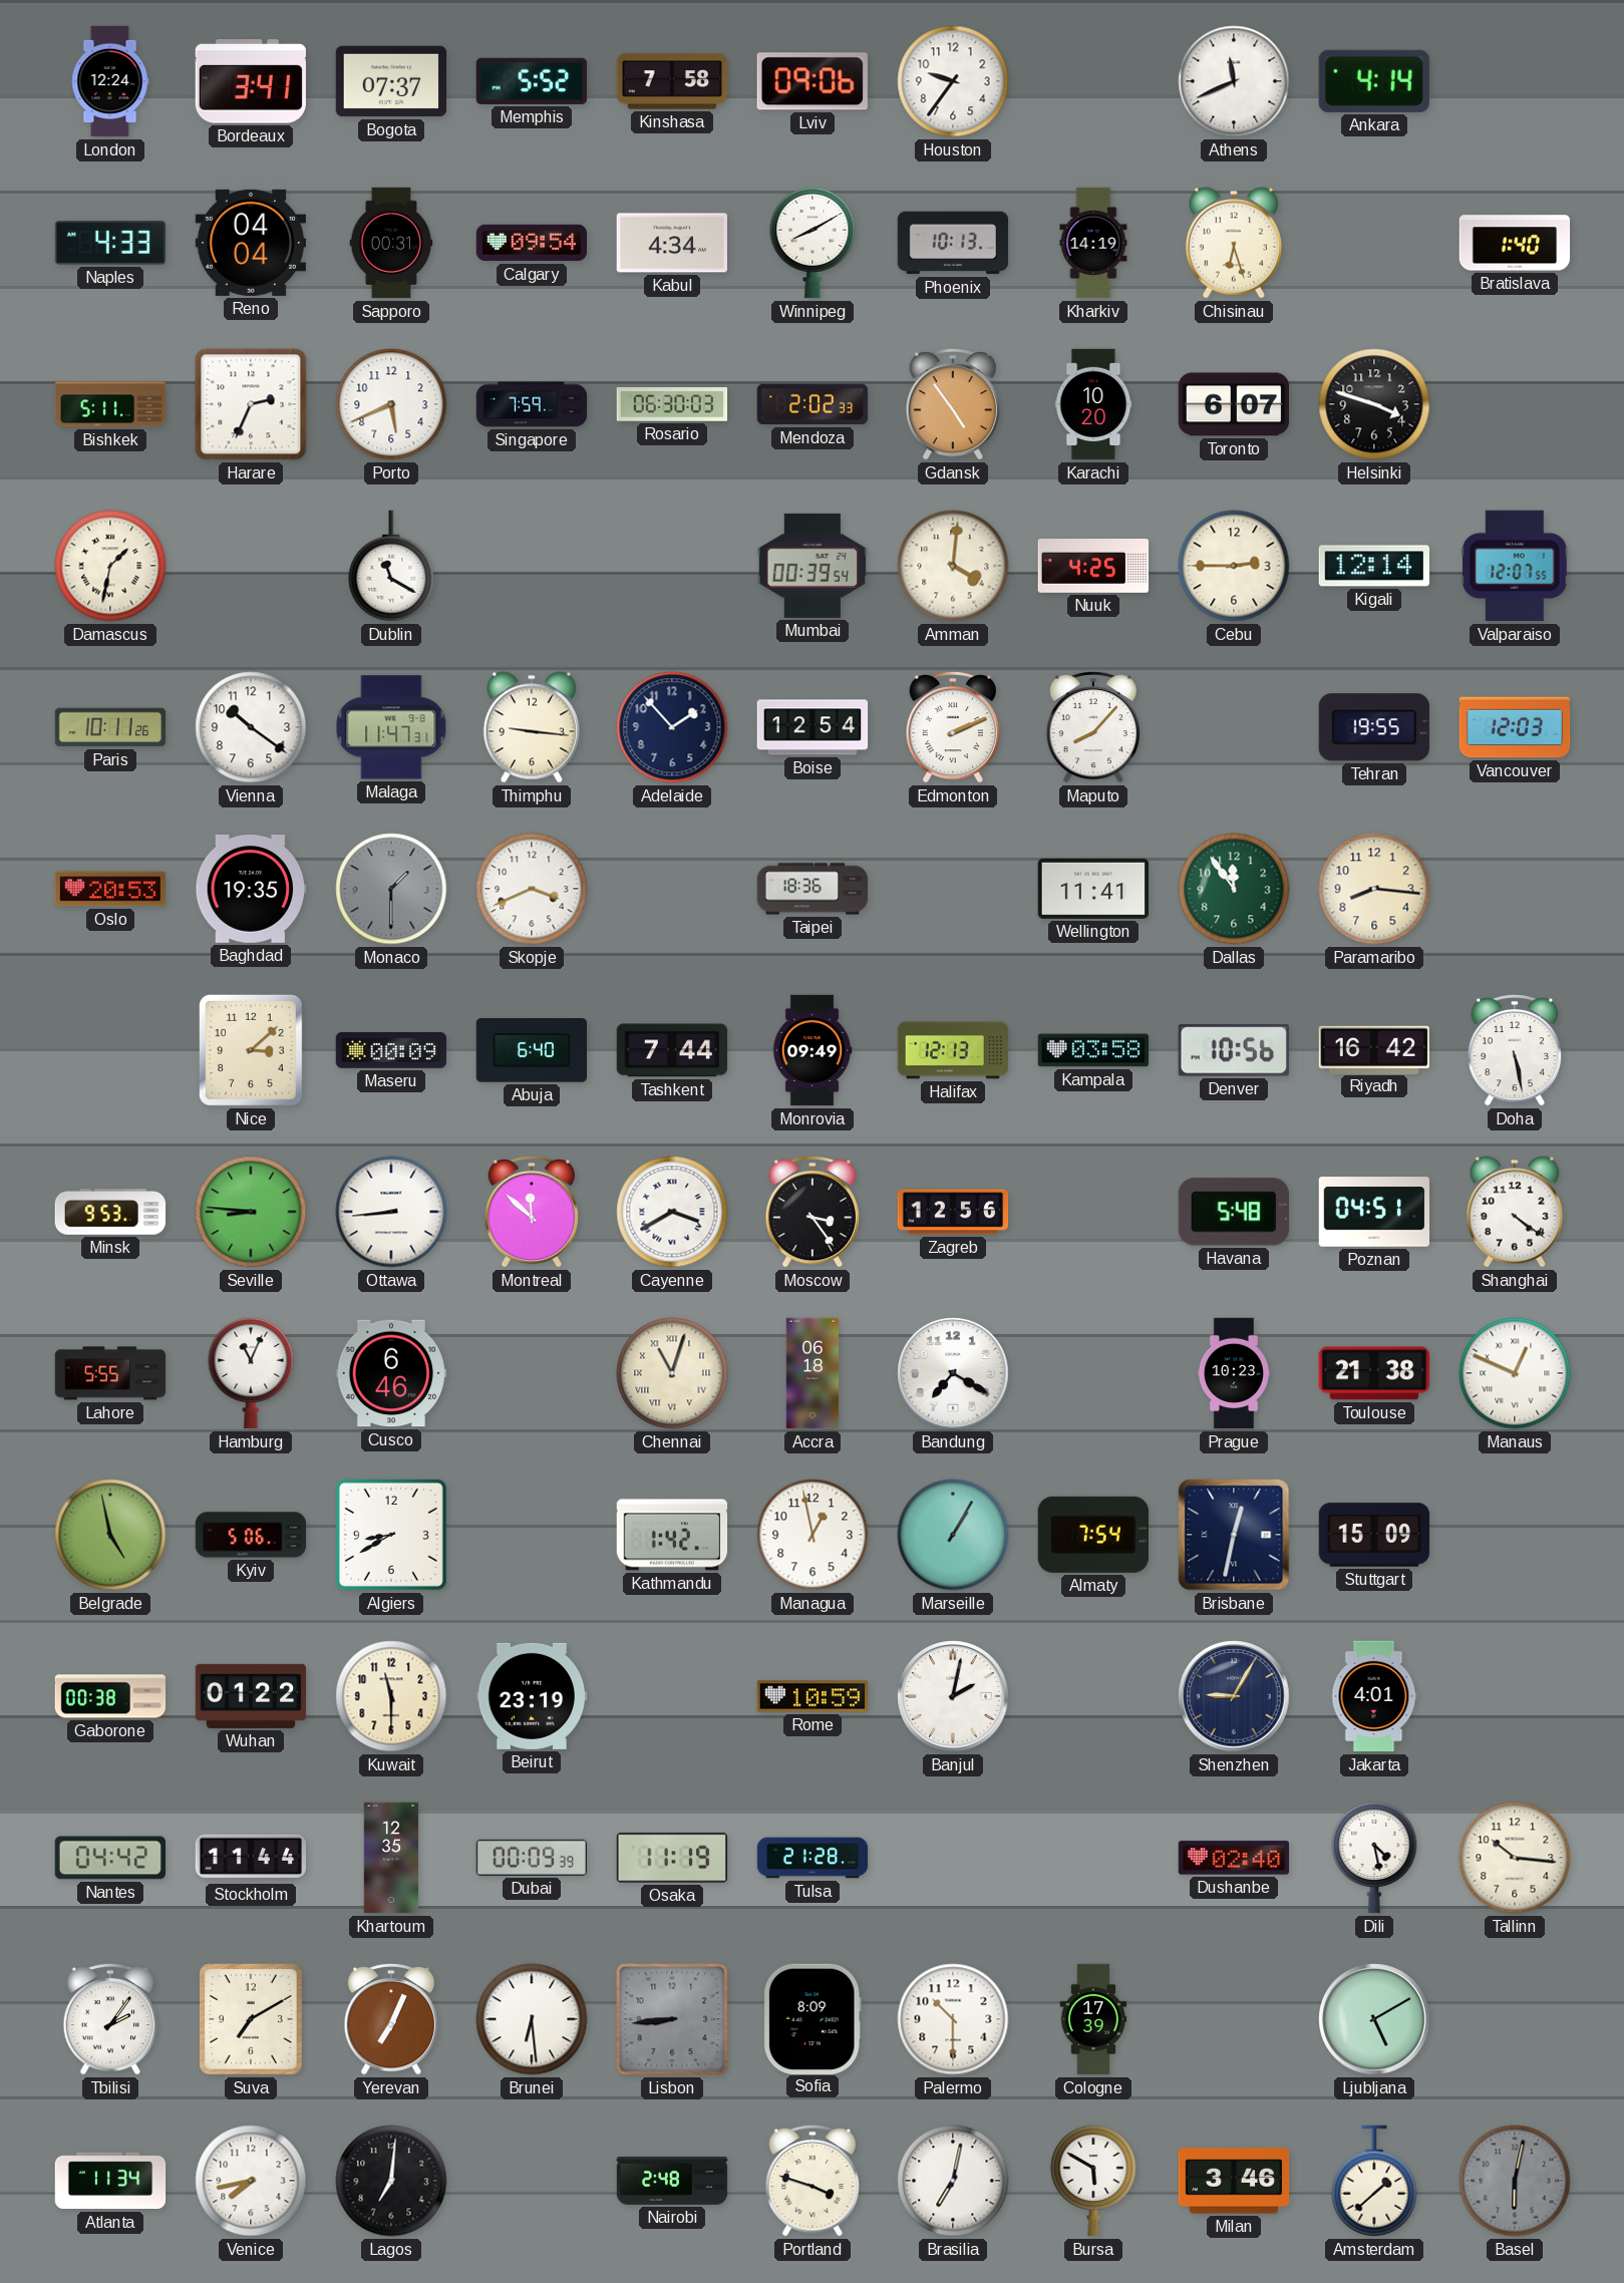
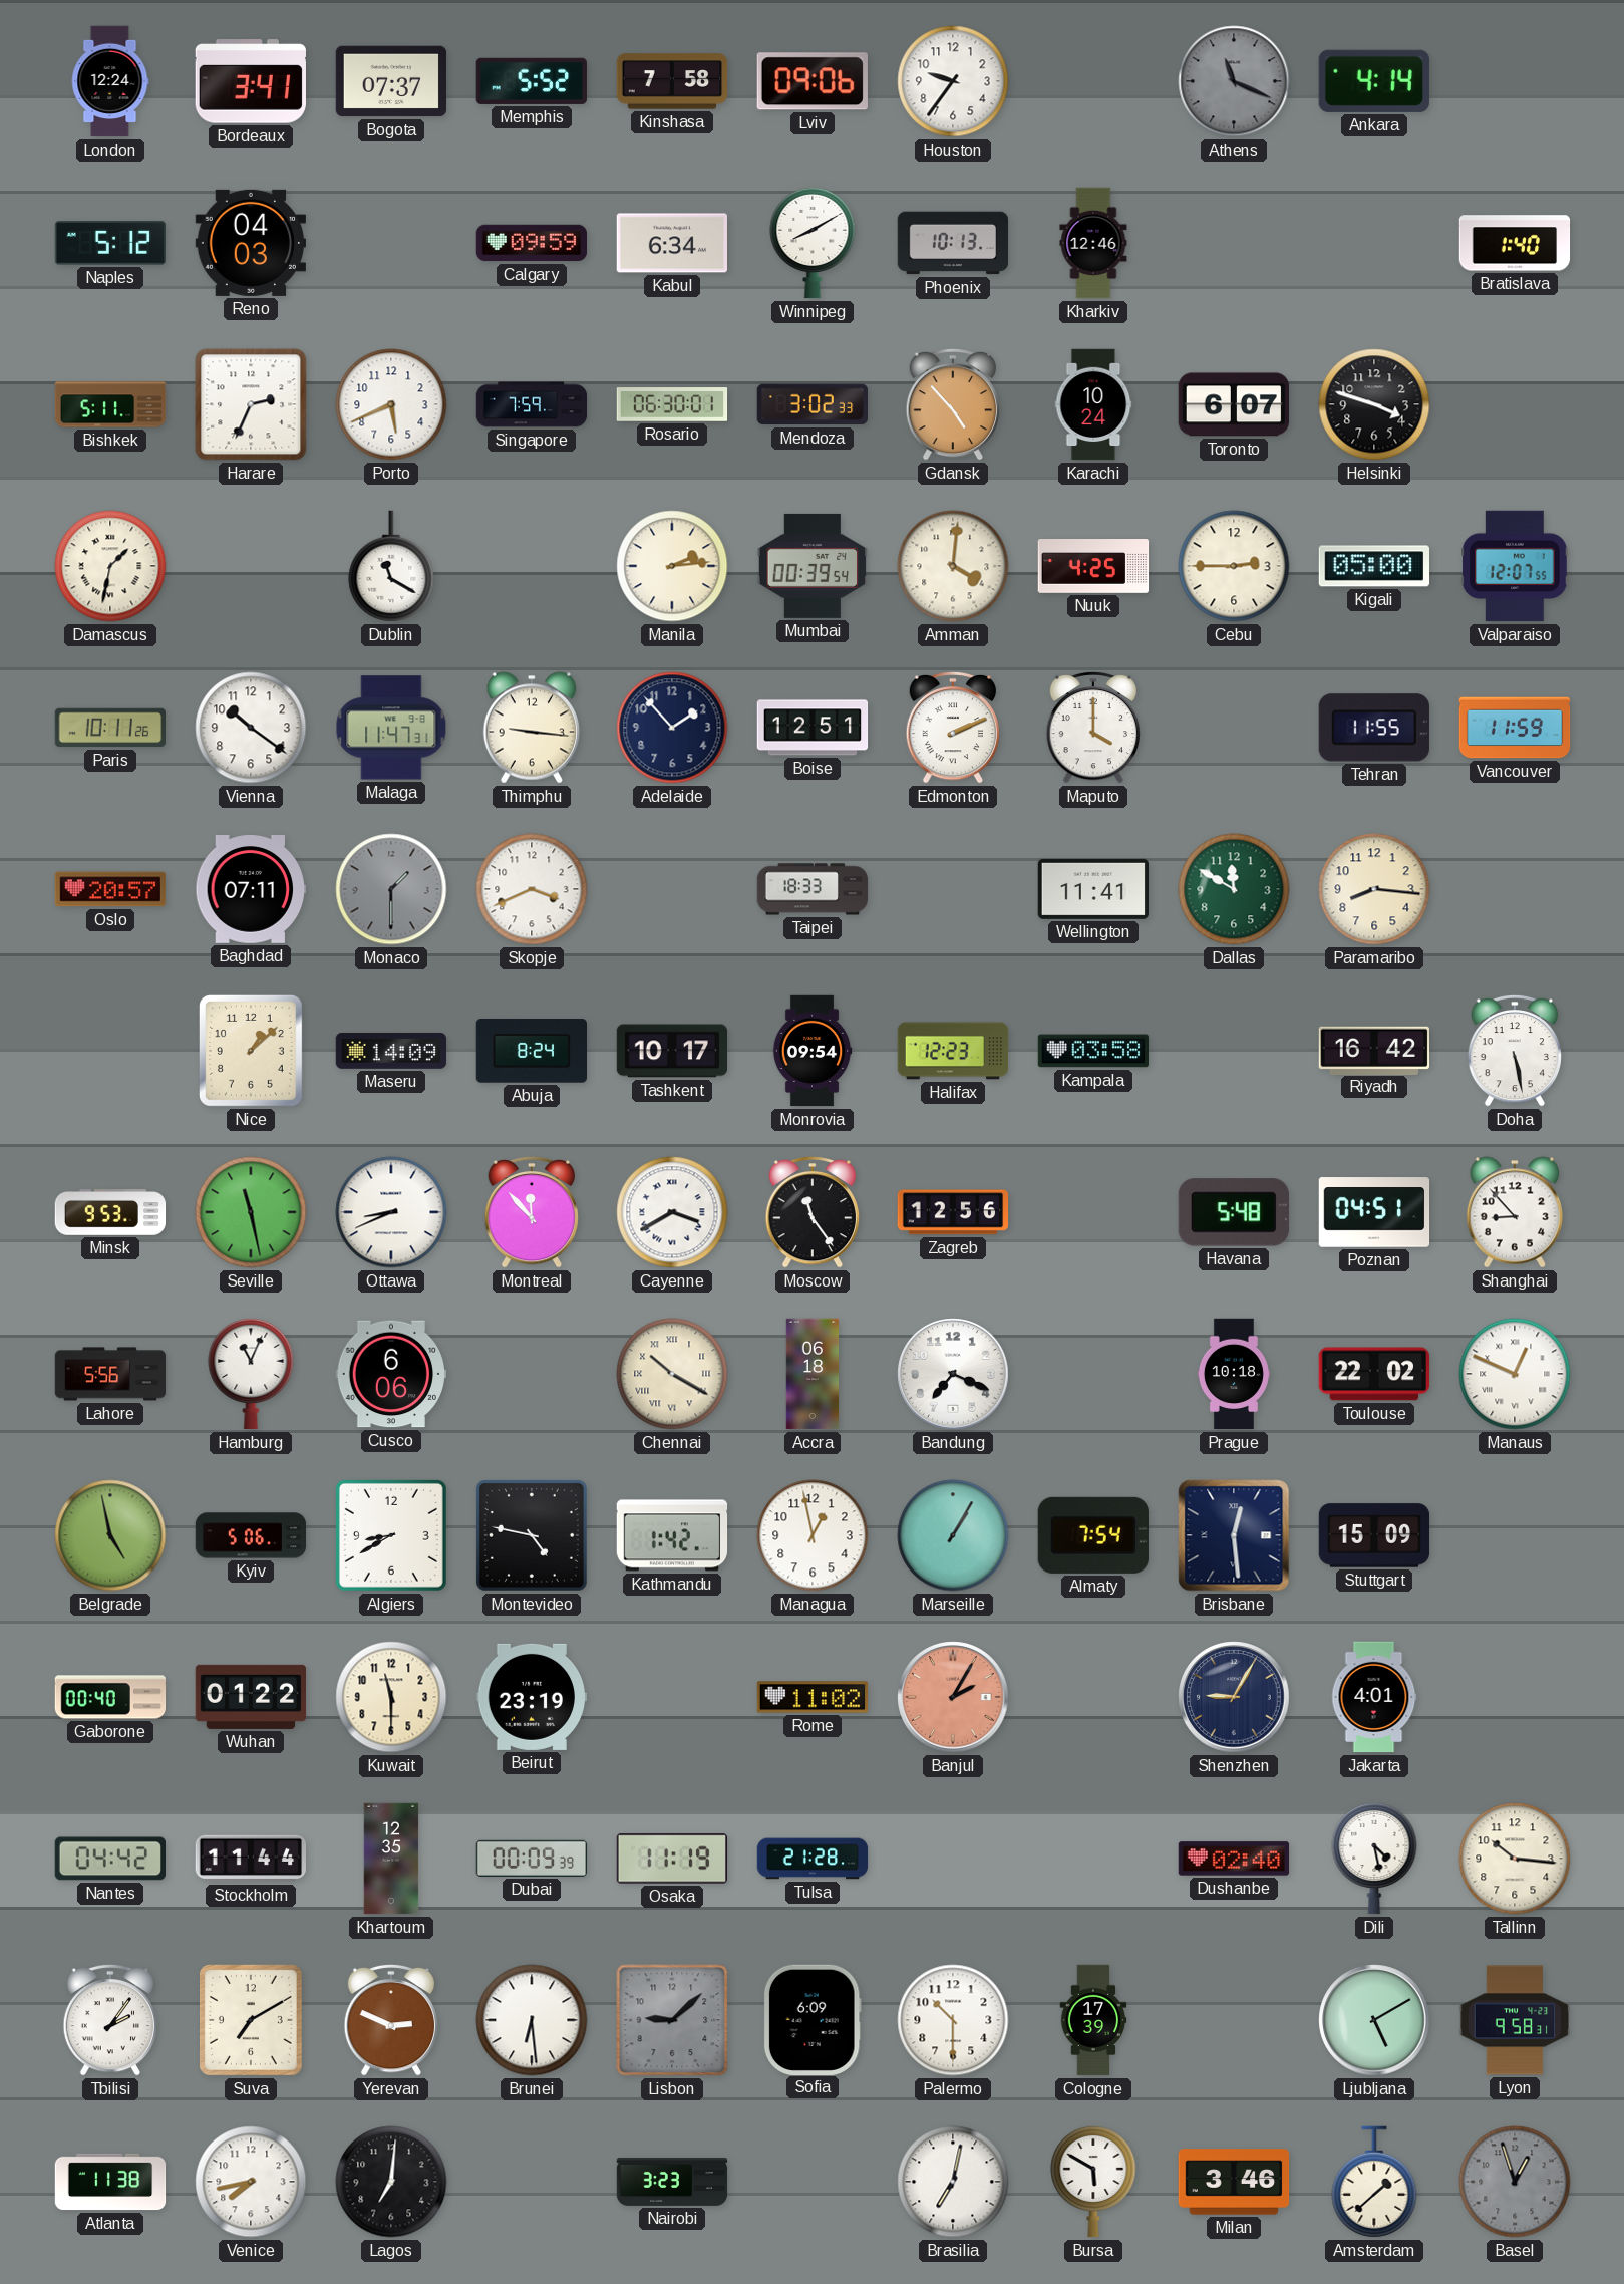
Athens: 11:41 -> 11:19 (1234, 81)
Athens dial: white -> grey (1234, 81)
Naples: 4:33 -> 5:12 (110, 243)
Reno: 04:04 -> 04:03 (250, 243)
Sapporo: 00:31 -> none (391, 243)
Calgary: 09:54 -> 09:59 (532, 243)
Kabul: 4:34 -> 6:34 (671, 243)
Kharkiv: 14:19 -> 12:46 (1093, 243)
Chisinau: 6:27 -> none (1233, 243)
Rosario: 06:30:03 -> 06:30:01 (672, 404)
Mendoza: 2:02 -> 3:02 (811, 404)
Gdansk: 4:54 -> 4:53 (953, 404)
Karachi: 10:20 -> 10:24 (1093, 404)
Manila: none -> 2:14 (672, 566)
Kigali: 12:14 -> 05:00 (1374, 566)
Boise: 12:54 -> 12:51 (813, 728)
Maputo: 8:07 -> 4:00 (1093, 728)
Tehran: 19:55 -> 11:55 (1374, 728)
Vancouver: 12:03 -> 11:59 (1515, 728)
Oslo: 20:53 -> 20:57 (110, 889)
Baghdad: 19:35 -> 07:11 (251, 890)
Taipei: 18:36 -> 18:33 (813, 889)
Dallas: 11:54 -> 11:50 (1234, 889)
Nice: 3:08 -> 1:08 (251, 1051)
Maseru: 00:09 -> 14:09 (391, 1051)
Abuja: 6:40 -> 8:24 (531, 1052)
Tashkent: 7:44 -> 10:17 (672, 1051)
Monrovia: 09:49 -> 09:54 (813, 1051)
Halifax: 12:13 -> 12:23 (953, 1051)
Denver: 10:56 -> none (1234, 1050)
Seville: 8:46 -> 11:28 (251, 1212)
Ottawa: 8:44 -> 8:41 (391, 1212)
Montreal: 11:52 -> 11:53 (532, 1212)
Moscow: 3:24 -> 11:24 (813, 1212)
Shanghai: 4:21 -> 8:53 (1514, 1212)
Lahore: 5:55 -> 5:56 (110, 1374)
Cusco: 6:46 -> 6:06 (391, 1374)
Chennai: 11:03 -> 10:20 (672, 1374)
Bandung: 7:20 -> 7:19 (953, 1374)
Prague: 10:23 -> 10:18 (1234, 1374)
Toulouse: 21:38 -> 22:02 (1373, 1374)
Montevideo: none -> 4:47 (532, 1535)
Brisbane: 12:32 -> 12:29 (1234, 1535)
Gaborone: 00:38 -> 00:40 (110, 1697)
Rome: 10:59 -> 11:02 (813, 1697)
Banjul: 2:02 -> 2:05 (953, 1697)
Banjul dial: white -> salmon (953, 1697)
Yerevan: 7:04 -> 2:49 (391, 2020)
Lisbon: 8:44 -> 9:08 (672, 2020)
Sofia: 8:09 -> 6:09 (813, 2019)
Lyon: none -> 9:58 (1515, 2020)
Atlanta: 11:34 -> 11:38 (110, 2182)
Nairobi: 2:48 -> 3:23 (672, 2182)
Portland: 3:48 -> none (813, 2181)
Basel: 6:02 -> 12:57 (1515, 2182)
